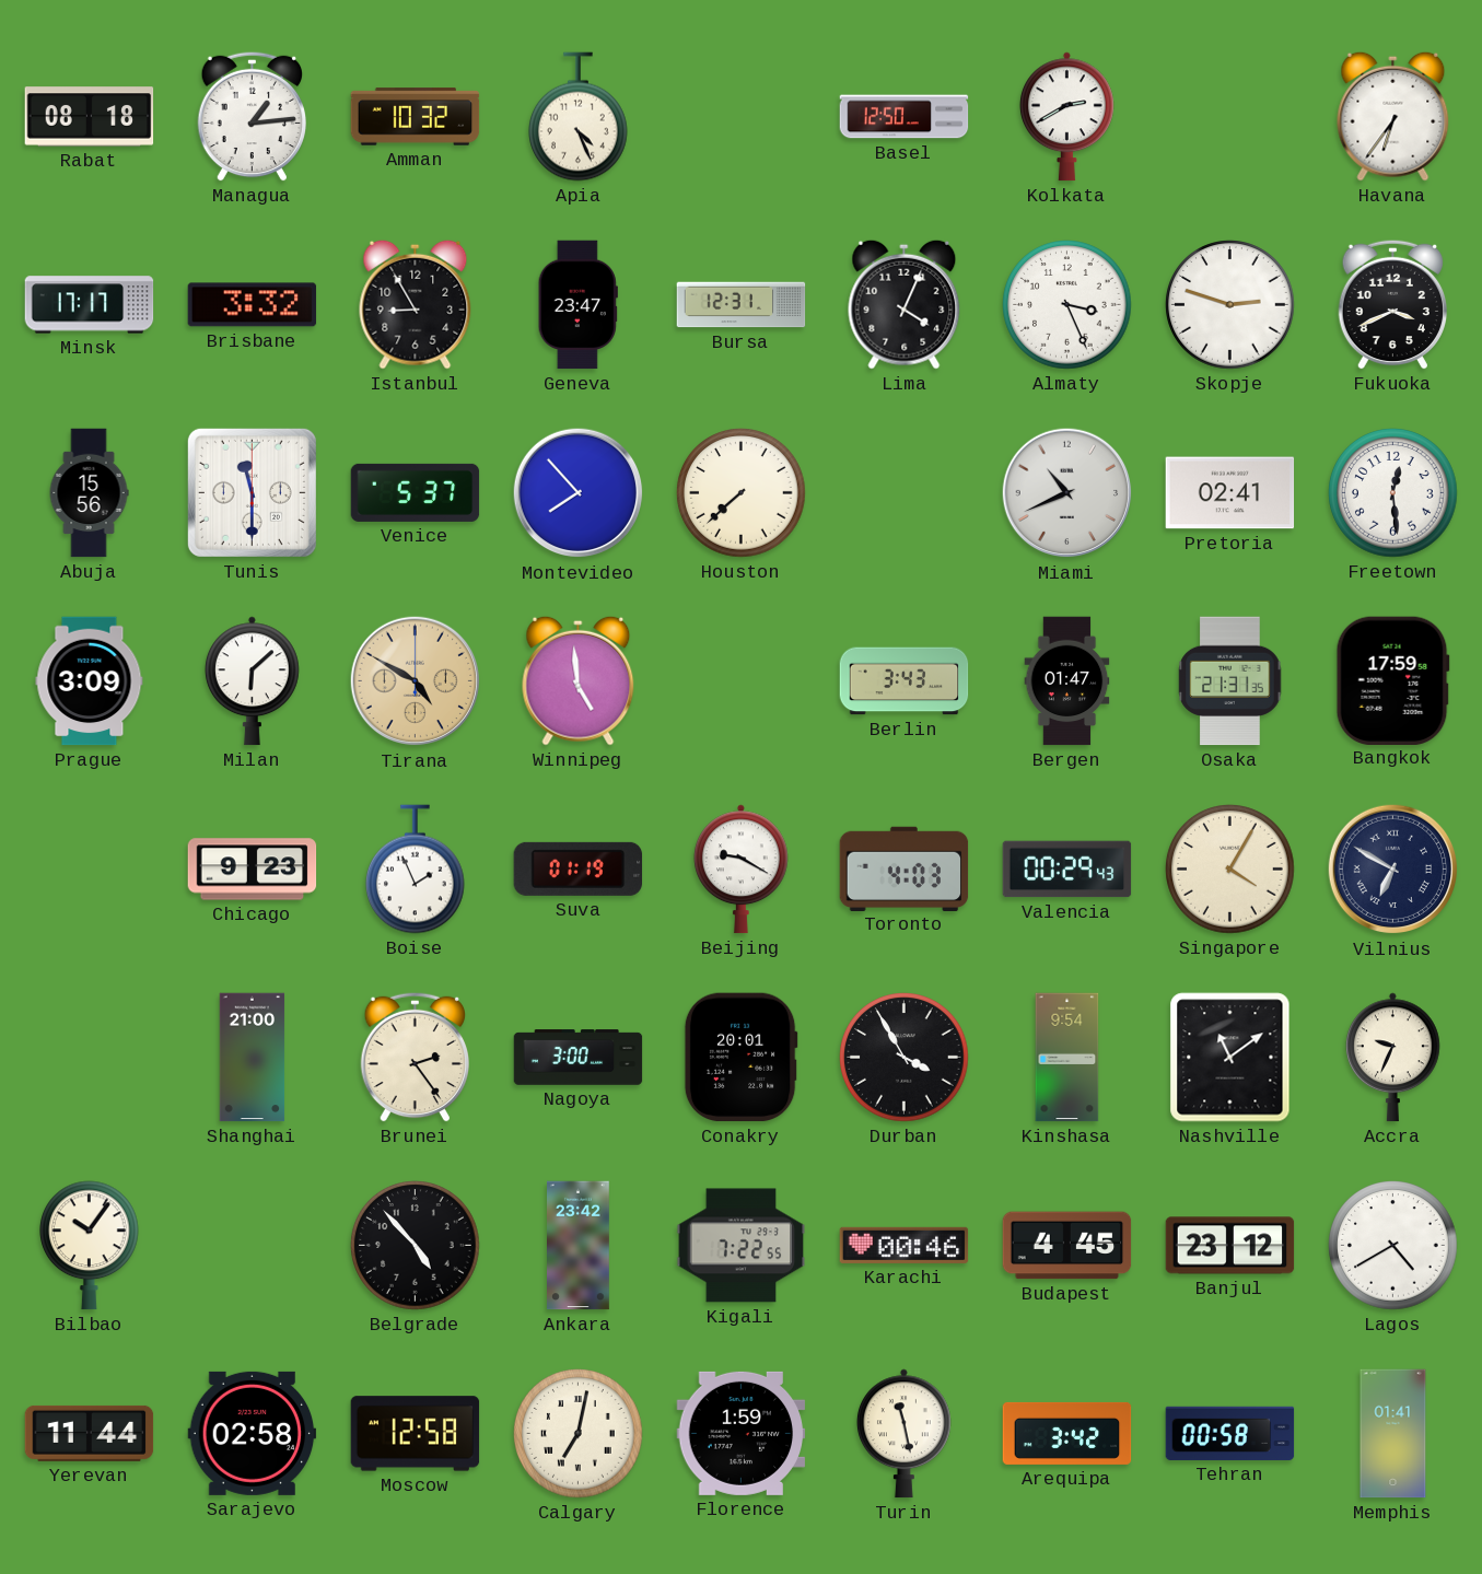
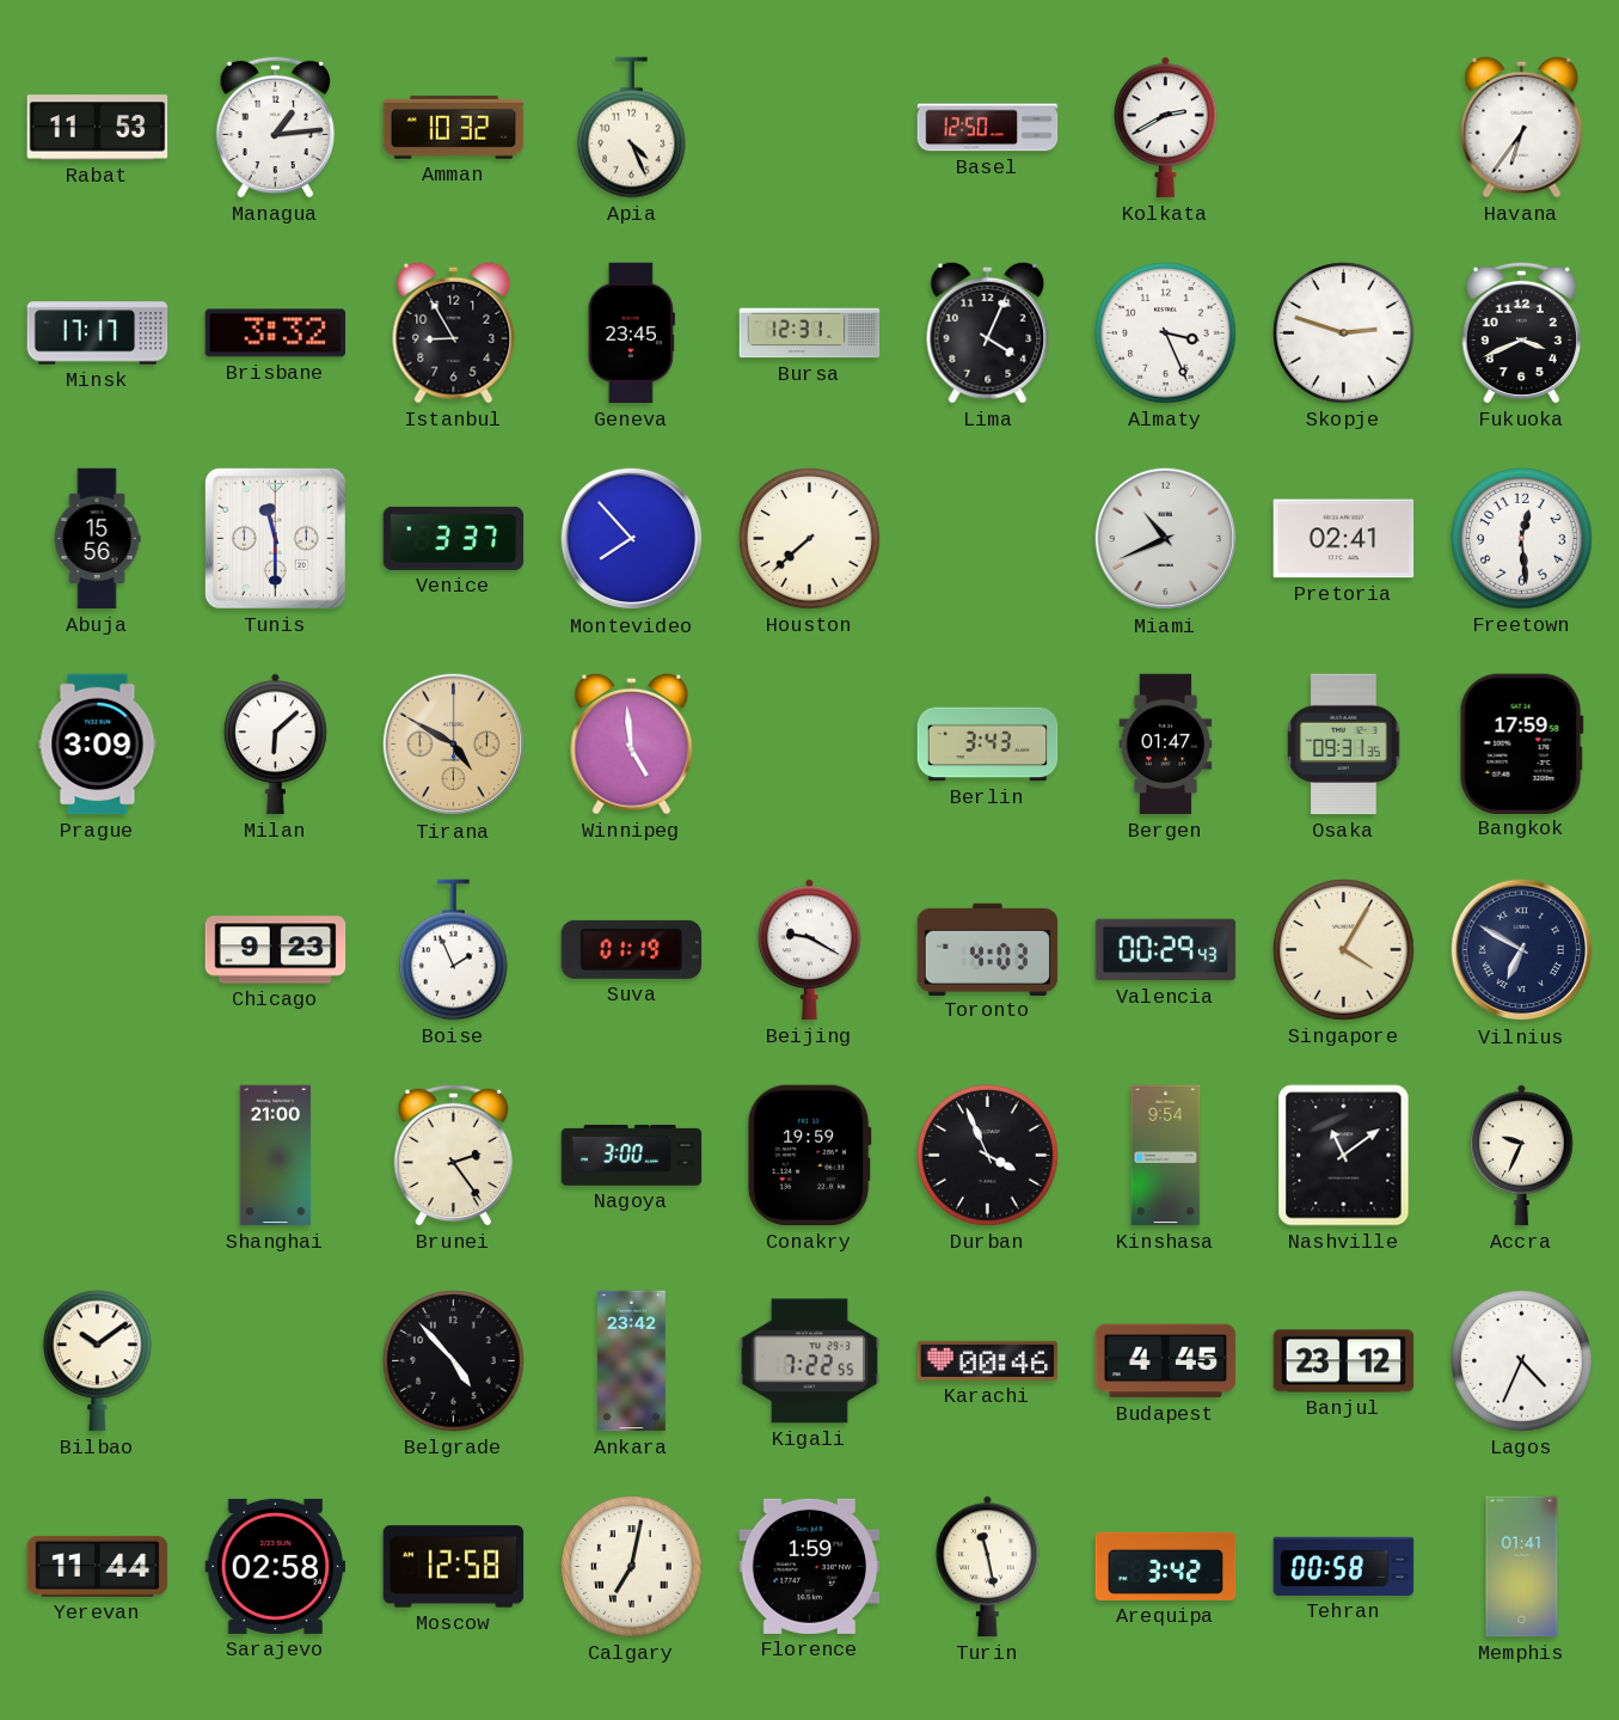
Rabat: 08:18 -> 11:53 (98, 128)
Geneva: 23:47 -> 23:45 (631, 333)
Venice: 5:37 -> 3:37 (454, 538)
Osaka: 21:31 -> 09:31 (1344, 745)
Conakry: 20:01 -> 19:59 (809, 1156)
Durban: 3:55 -> 3:56 (988, 1156)
Bilbao: 10:06 -> 10:09 (98, 1361)
Lagos: 4:40 -> 4:34 (1522, 1361)
